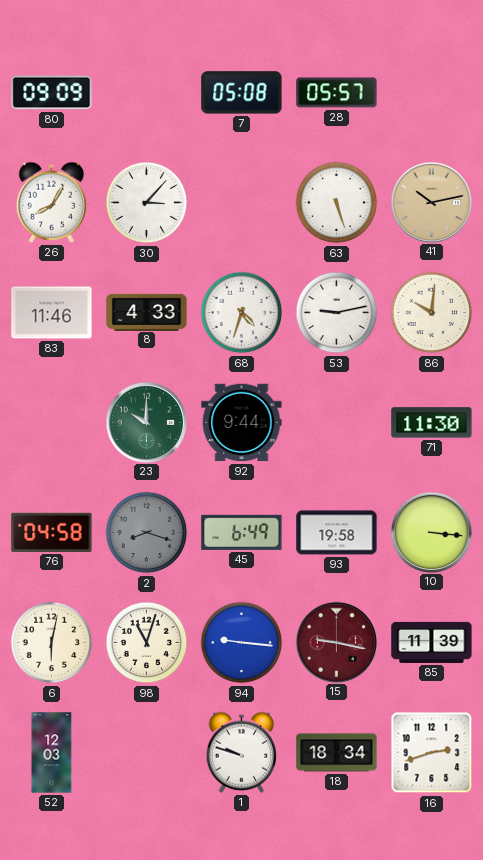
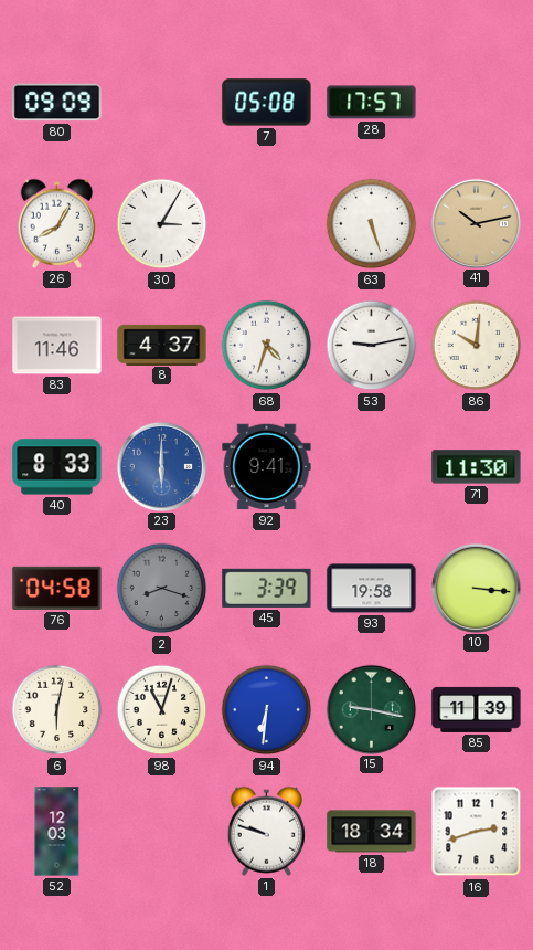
28: 05:57 -> 17:57 (372, 103)
30: 3:07 -> 3:05 (162, 224)
8: 4:33 -> 4:37 (162, 345)
40: none -> 8:33 (57, 467)
23: 10:00 -> 6:00 (161, 466)
23 dial: green -> blue (161, 466)
92: 9:44 -> 9:41 (267, 467)
45: 6:49 -> 3:39 (267, 588)
94: 9:16 -> 6:31 (267, 710)
15 dial: burgundy -> green (371, 709)
